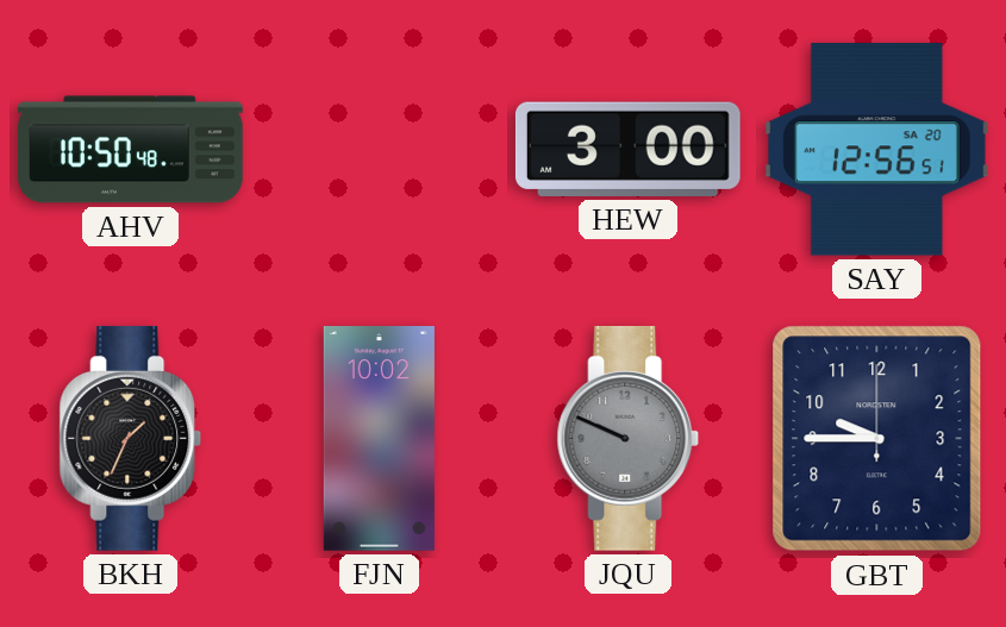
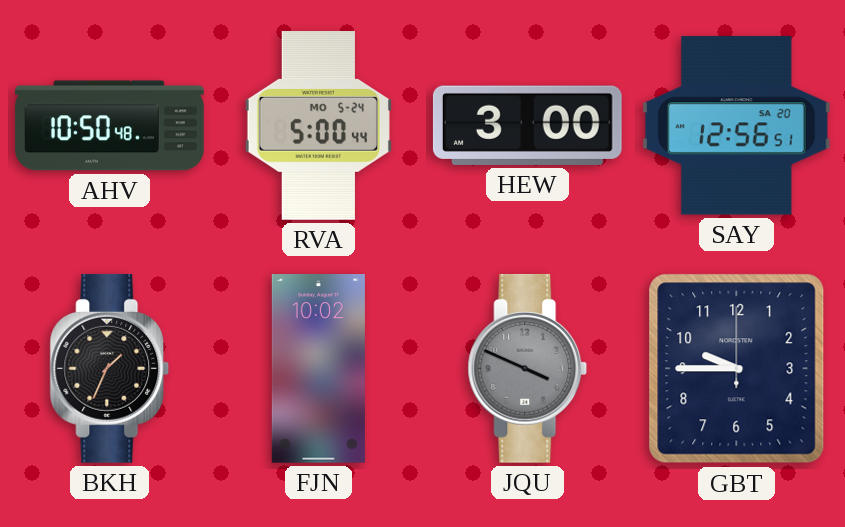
RVA: none -> 5:00 (318, 126)
JQU: 9:49 -> 3:49 (528, 368)
